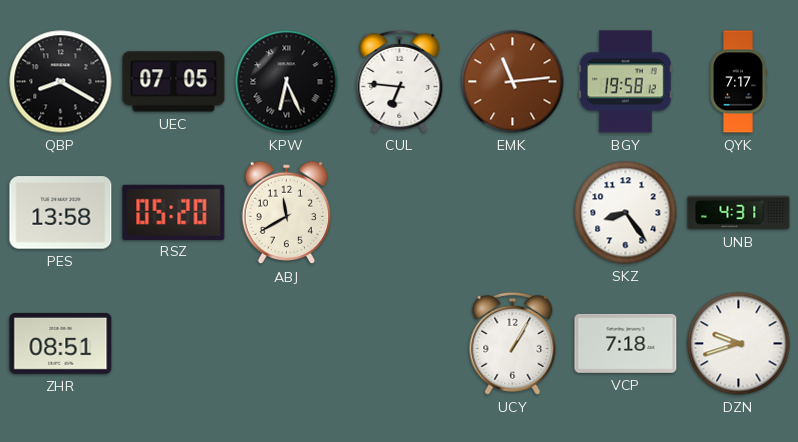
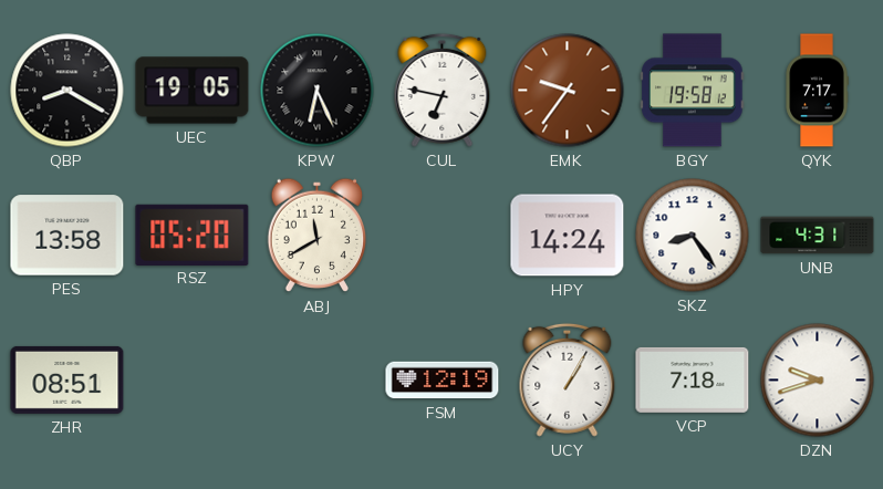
UEC: 07:05 -> 19:05 (193, 91)
CUL: 6:46 -> 6:47 (443, 90)
EMK: 11:14 -> 9:36 (568, 91)
HPY: none -> 14:24 (568, 236)
FSM: none -> 12:19 (443, 381)
